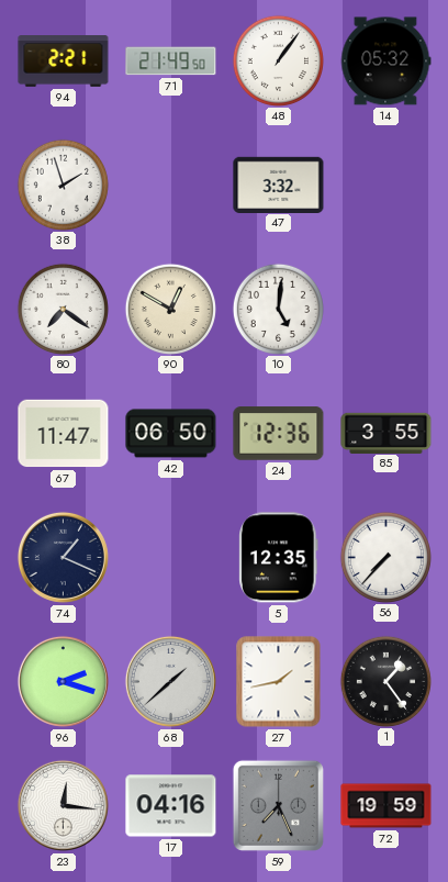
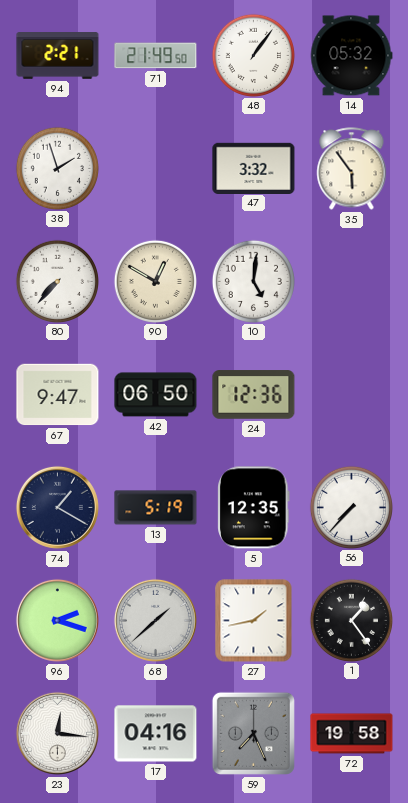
35: none -> 5:54 (352, 169)
80: 7:21 -> 7:37 (57, 281)
67: 11:47 -> 9:47 (58, 395)
85: 3:55 -> none (387, 433)
74: 1:19 -> 1:20 (57, 507)
13: none -> 5:19 (156, 508)
72: 19:59 -> 19:58 (352, 734)
